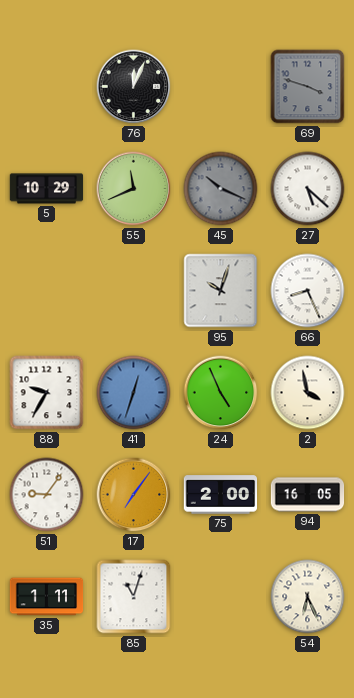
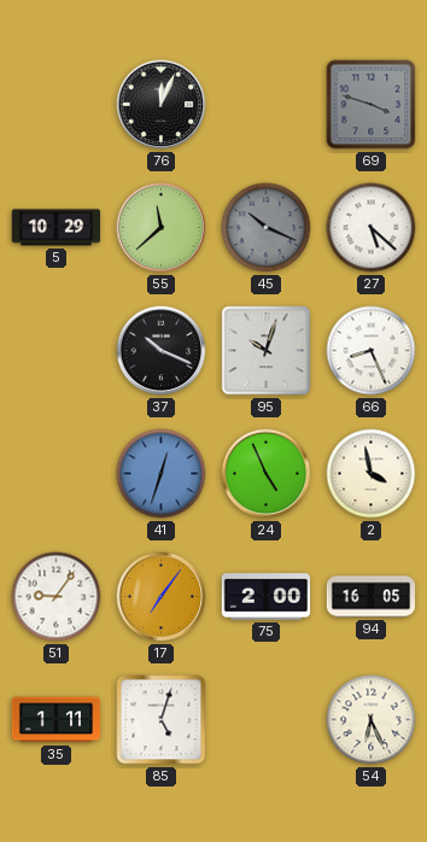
55: 11:41 -> 11:38 (162, 228)
37: none -> 10:19 (162, 351)
88: 9:35 -> none (47, 393)
85: 11:03 -> 5:03 (162, 720)
